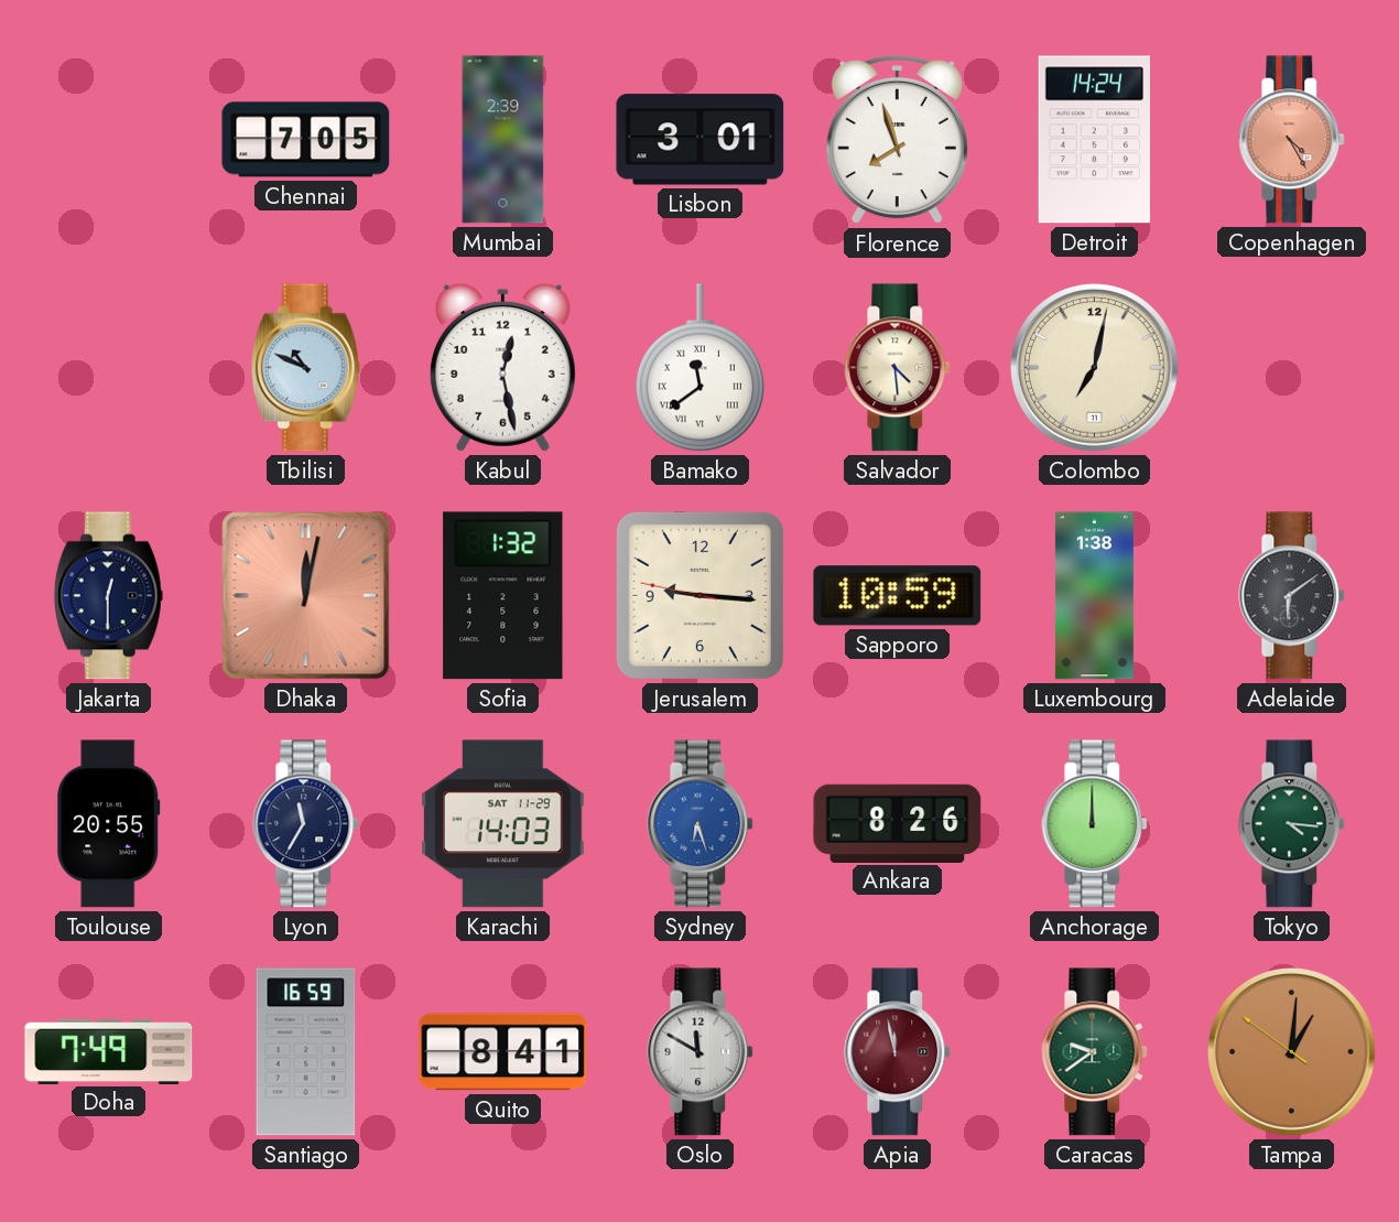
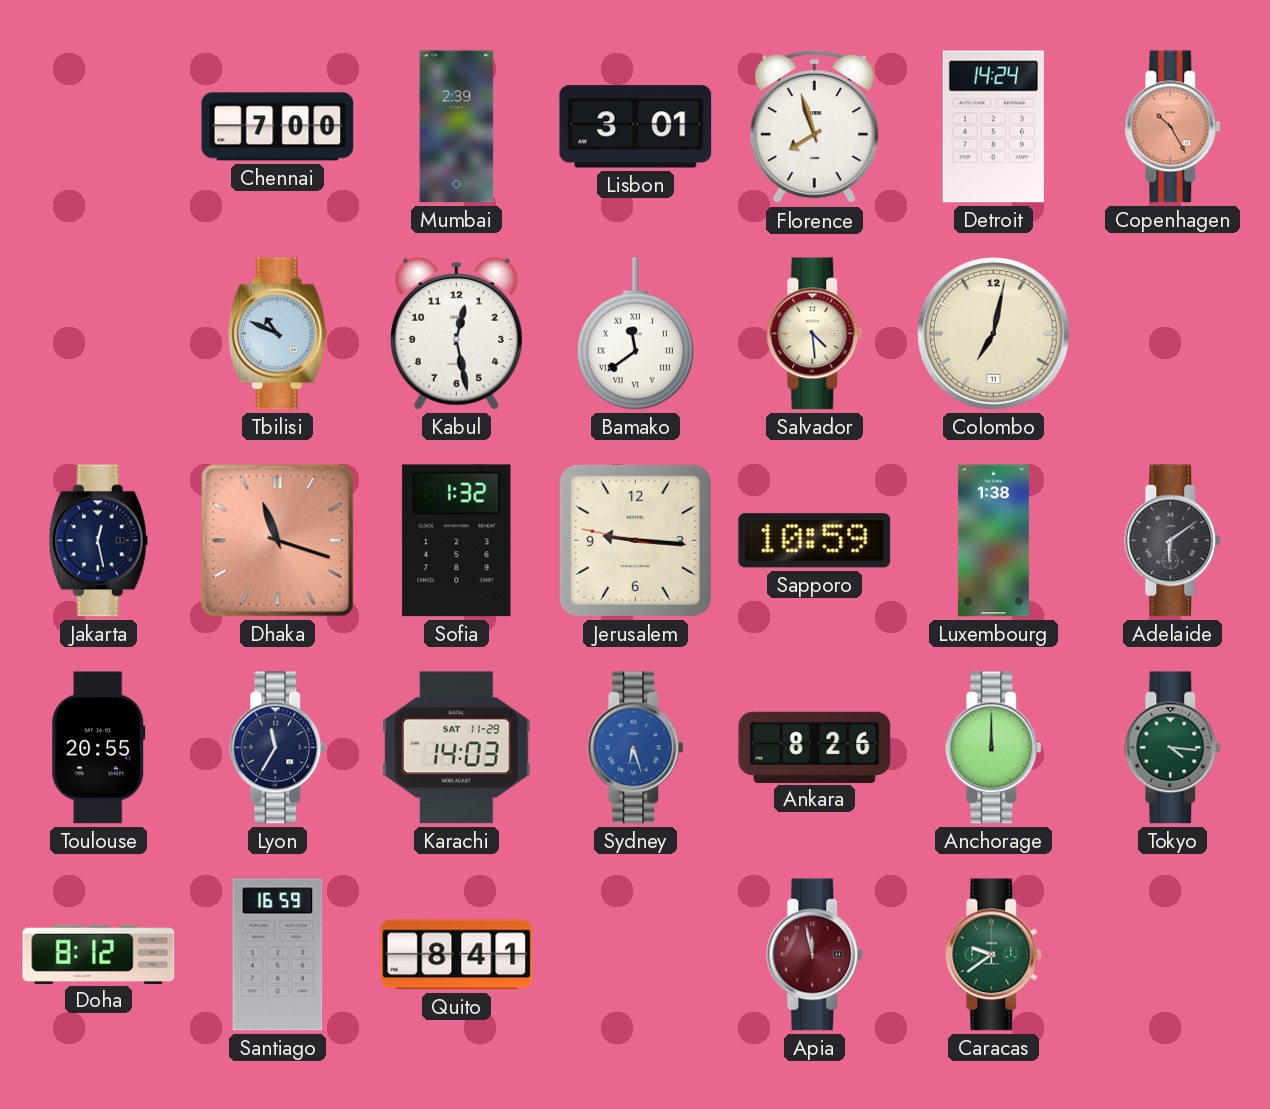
Chennai: 7:05 -> 7:00 (278, 127)
Copenhagen: 4:25 -> 10:25 (1173, 127)
Jakarta: 12:30 -> 12:28 (98, 541)
Dhaka: 12:02 -> 11:18 (278, 541)
Doha: 7:49 -> 8:12 (99, 954)
Oslo: 11:50 -> none (701, 1052)
Tampa: 1:00 -> none (1292, 1052)
